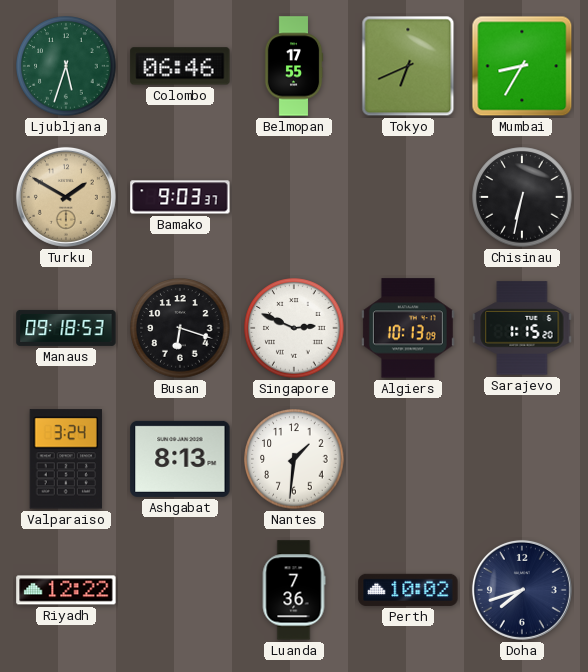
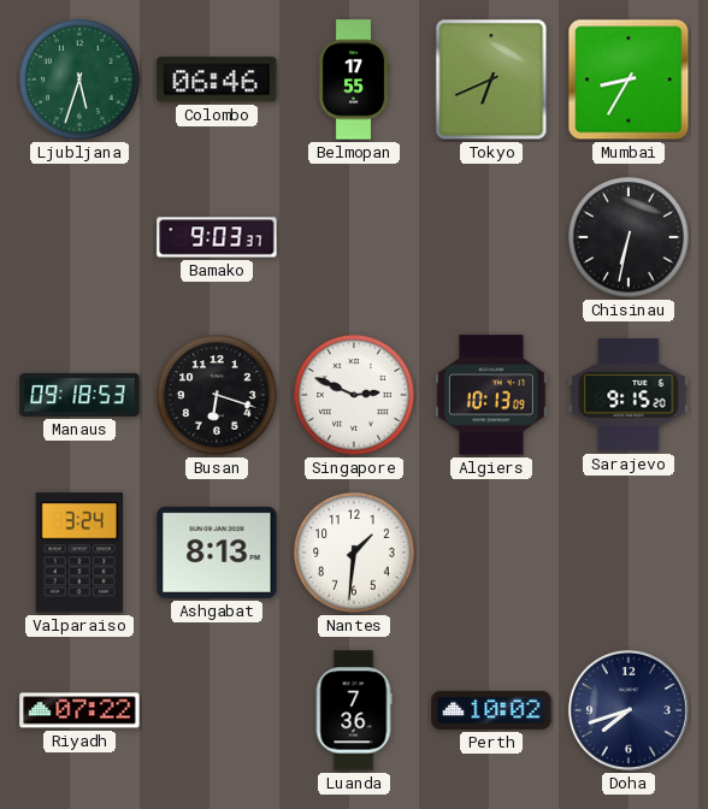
Turku: 1:50 -> none (66, 197)
Sarajevo: 1:15 -> 9:15 (629, 395)
Riyadh: 12:22 -> 07:22 (79, 710)
